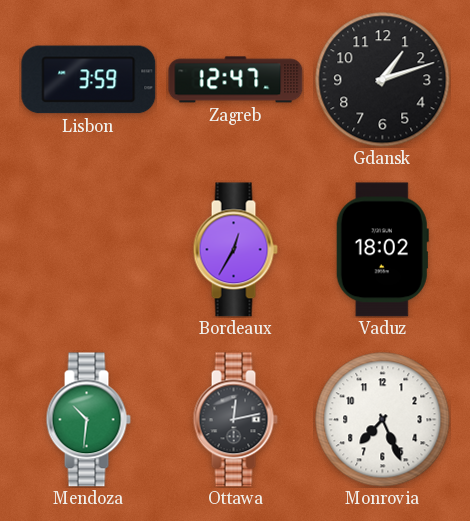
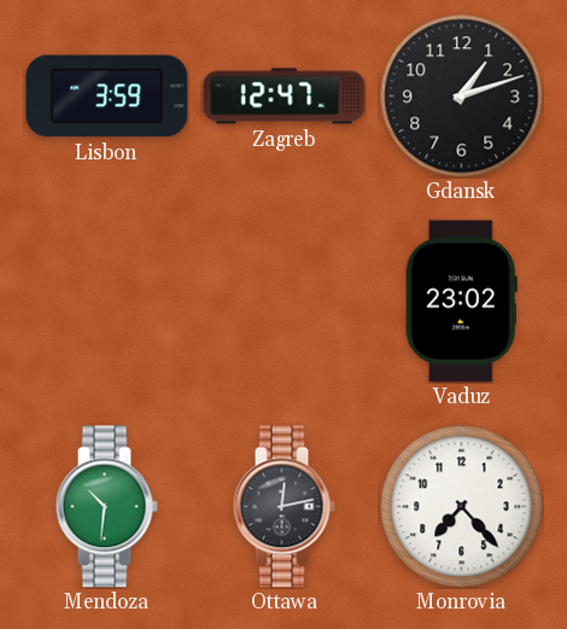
Bordeaux: 12:35 -> none (235, 250)
Vaduz: 18:02 -> 23:02 (461, 302)
Monrovia: 7:26 -> 7:23 (462, 507)
